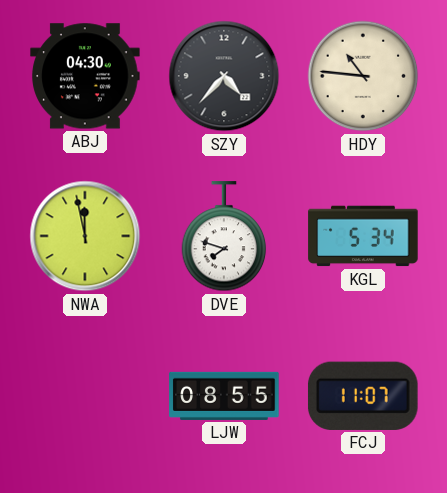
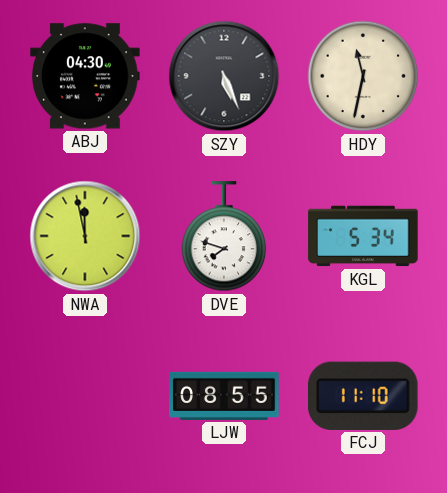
SZY: 4:37 -> 5:26 (224, 76)
HDY: 10:46 -> 11:32 (363, 76)
FCJ: 11:07 -> 11:10 (363, 396)
